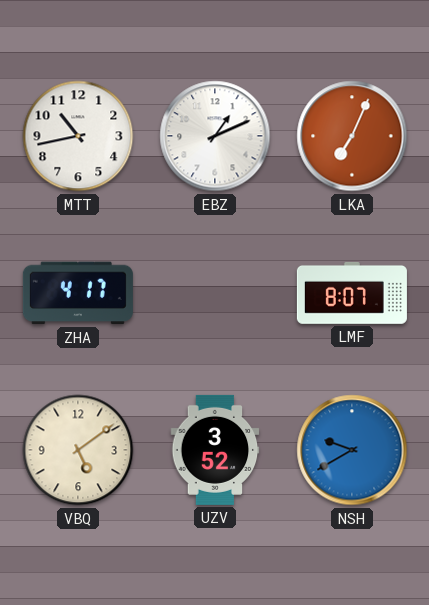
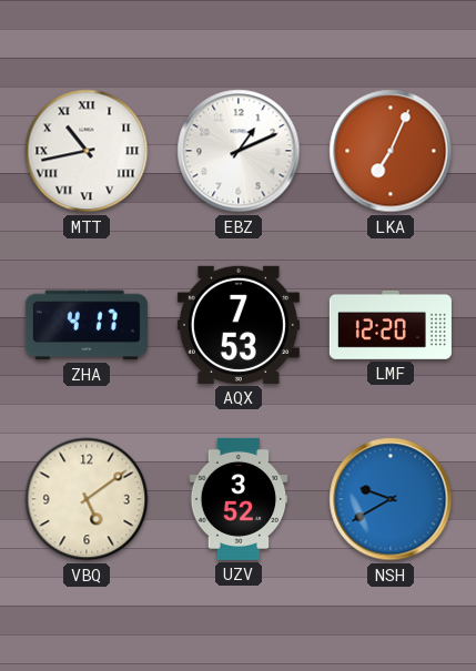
MTT numerals: Arabic -> Roman (87, 151)
AQX: none -> 7:53 (239, 325)
LMF: 8:07 -> 12:20 (391, 325)
